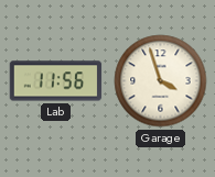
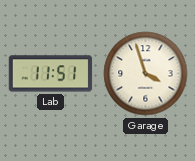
Lab: 11:56 -> 11:51 (51, 74)
